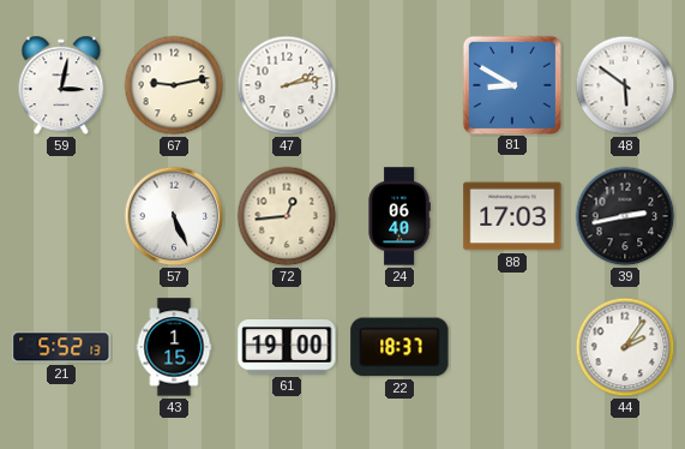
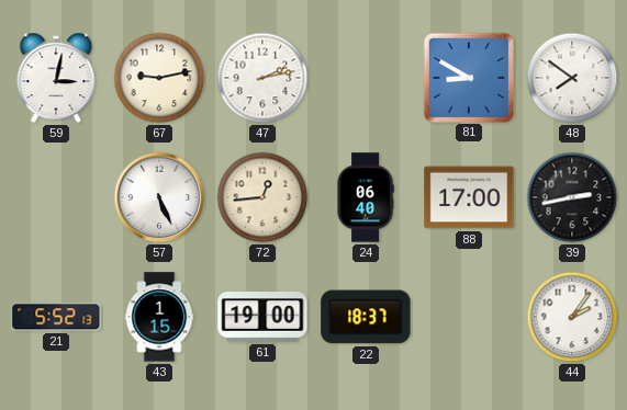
48: 5:51 -> 7:51 (572, 78)
88: 17:03 -> 17:00 (469, 197)
